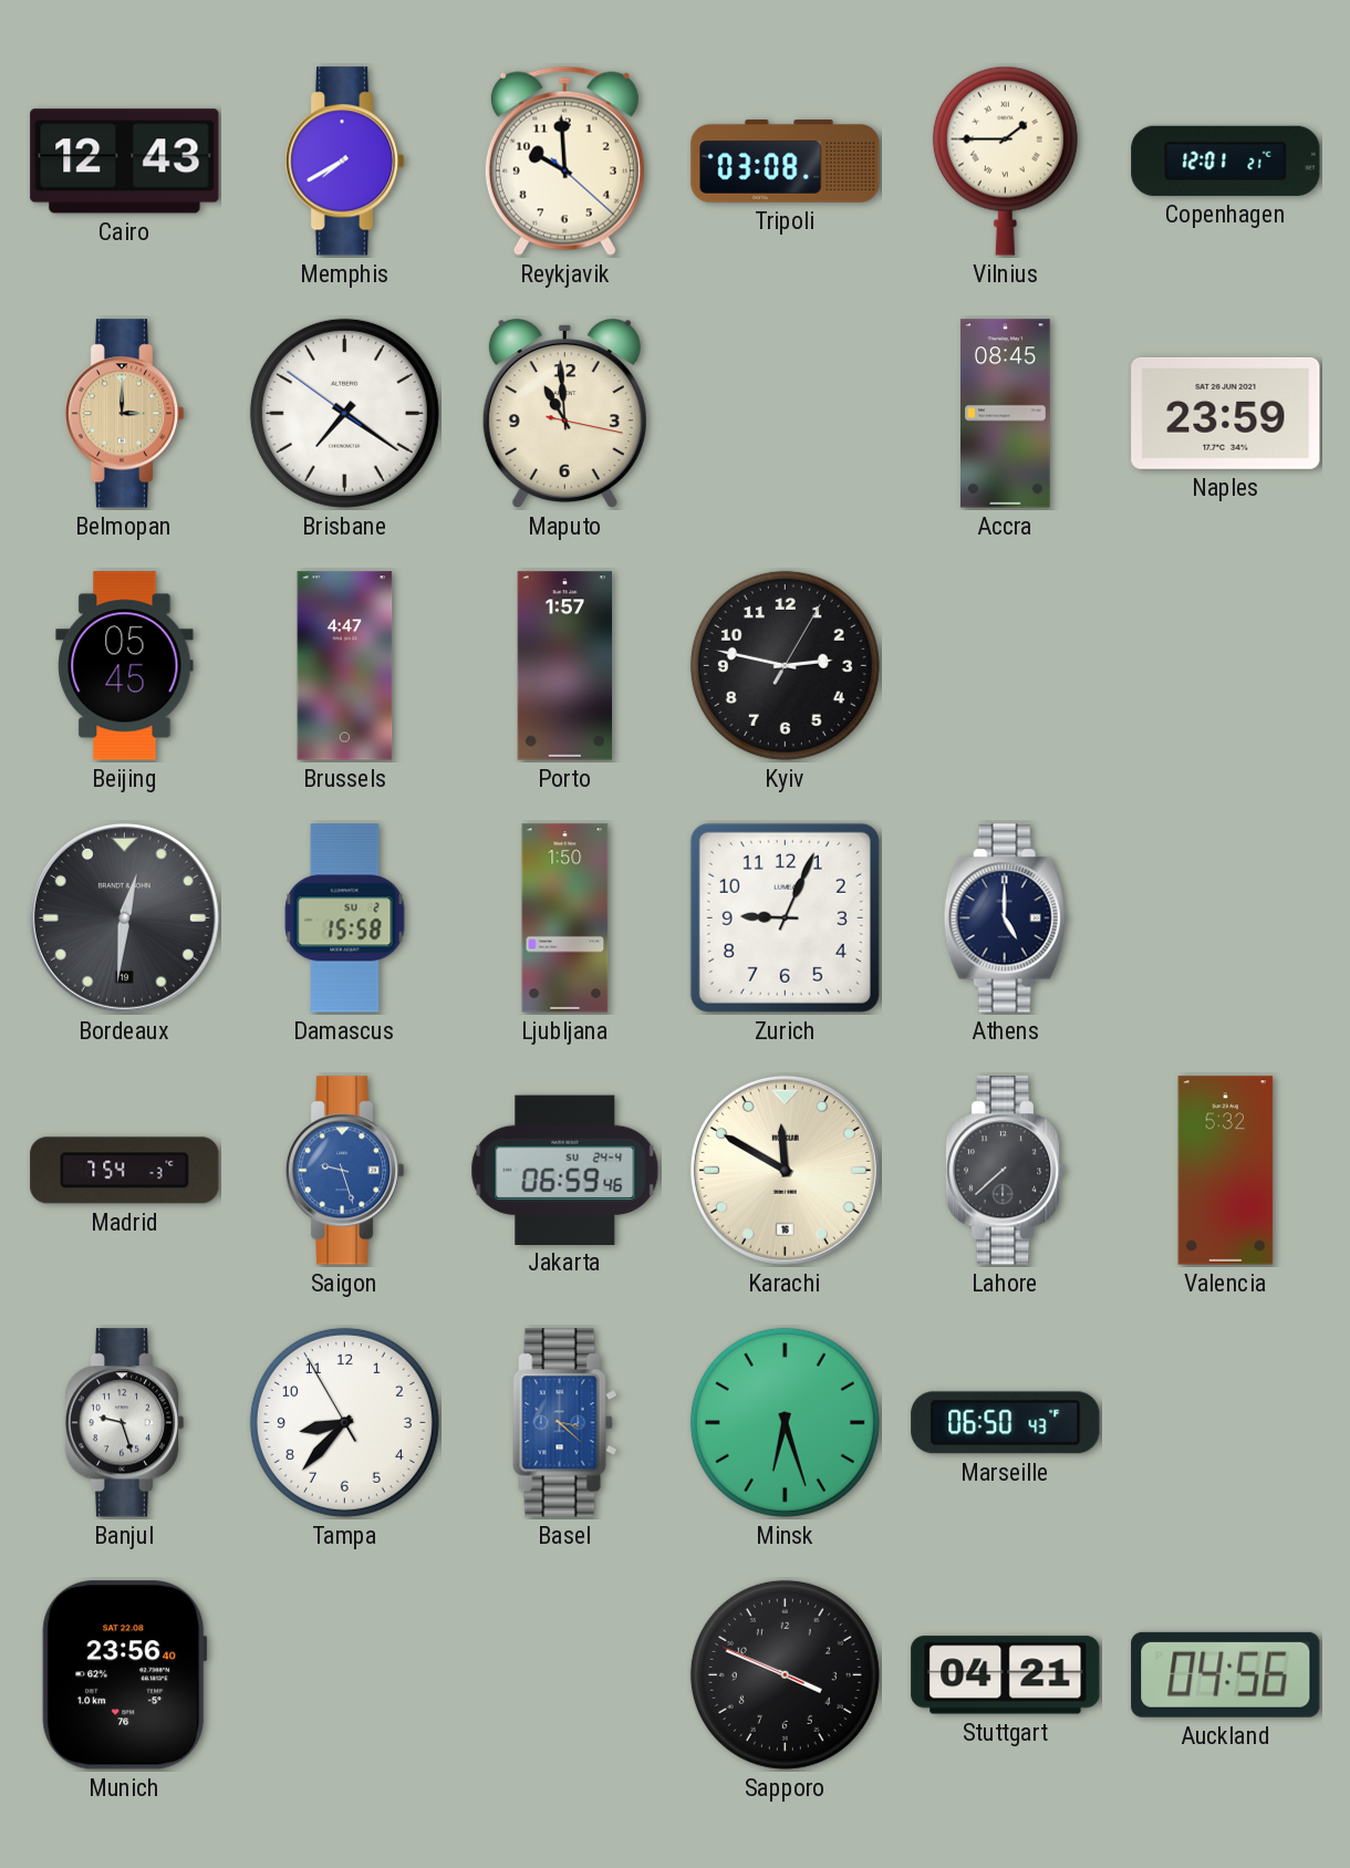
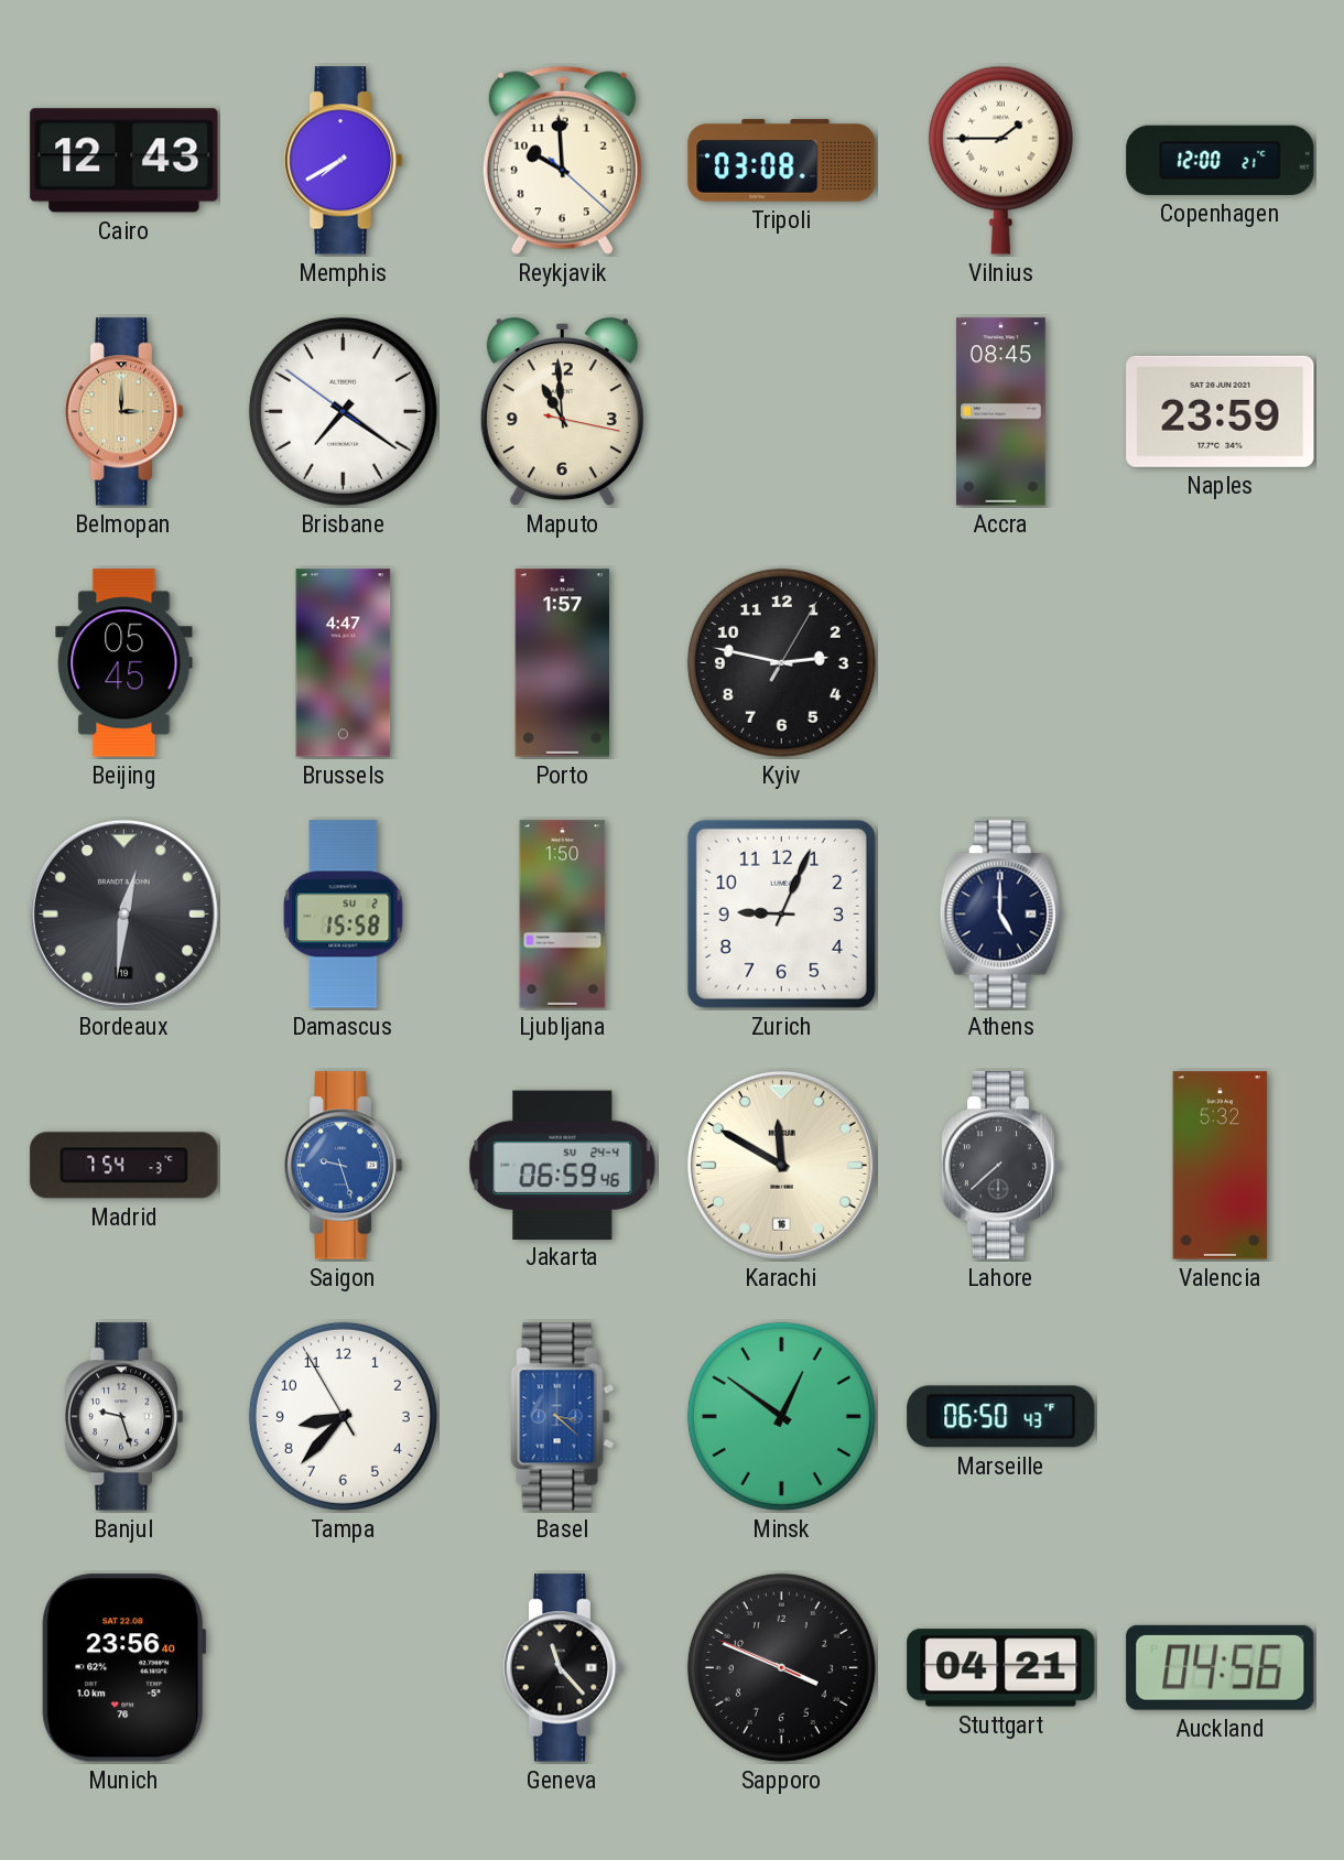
Copenhagen: 12:01 -> 12:00 (1221, 160)
Minsk: 6:27 -> 12:51 (781, 1416)
Geneva: none -> 11:23 (562, 1668)
